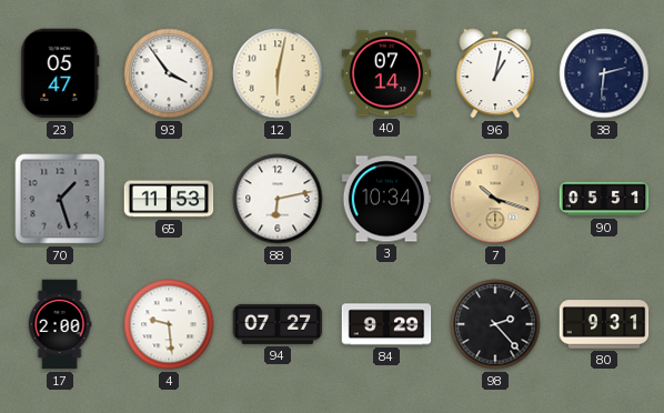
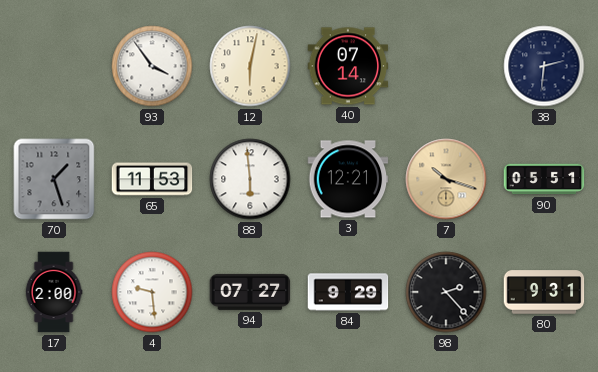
23: 05:47 -> none (60, 73)
96: 1:02 -> none (495, 73)
88: 6:13 -> 5:59 (250, 179)
3: 10:34 -> 12:21 (348, 179)
